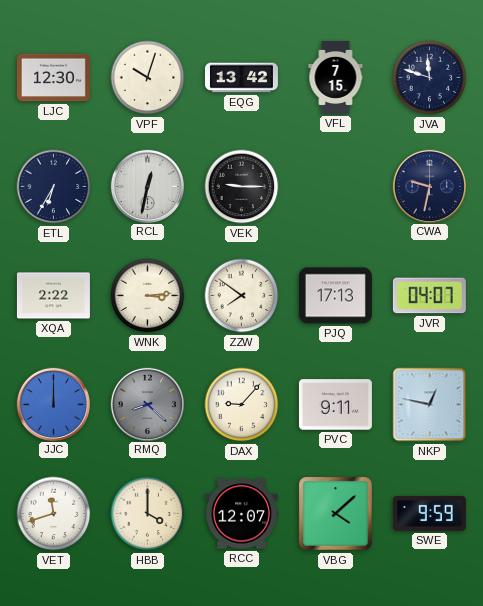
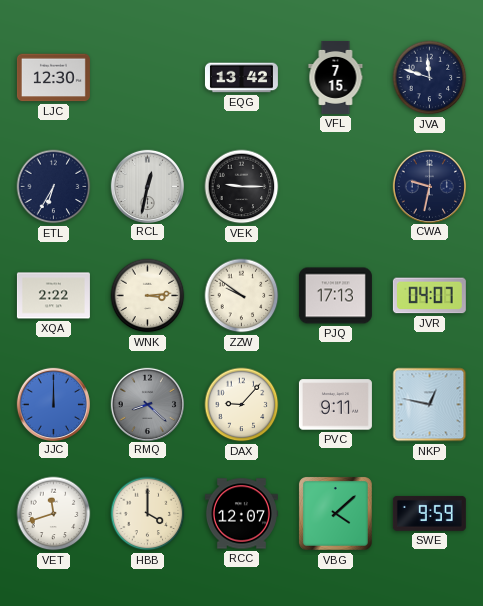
VPF: 10:03 -> none (148, 78)
ZZW: 7:51 -> 9:51 (242, 296)
